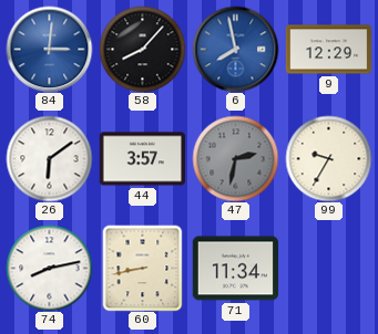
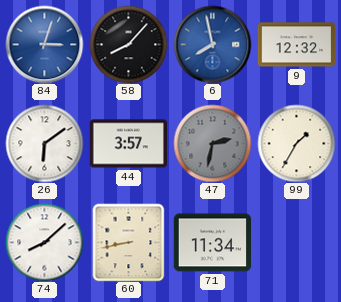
84: 3:01 -> 3:03 (44, 44)
9: 12:29 -> 12:32 (296, 45)
99: 9:35 -> 1:35 (296, 143)
74: 8:13 -> 8:08 (44, 242)
